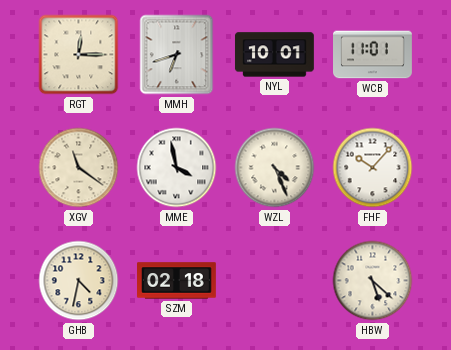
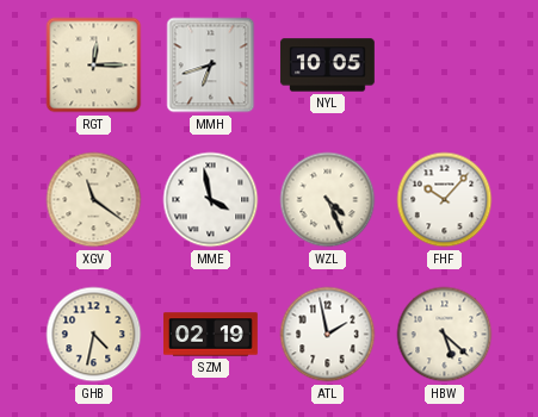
NYL: 10:01 -> 10:05 (327, 66)
WCB: 11:01 -> none (373, 55)
SZM: 02:18 -> 02:19 (211, 335)
ATL: none -> 1:58 (328, 335)
